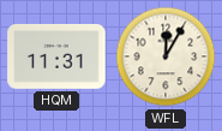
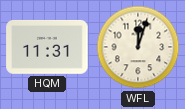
WFL: 12:05 -> 12:03 (138, 47)
